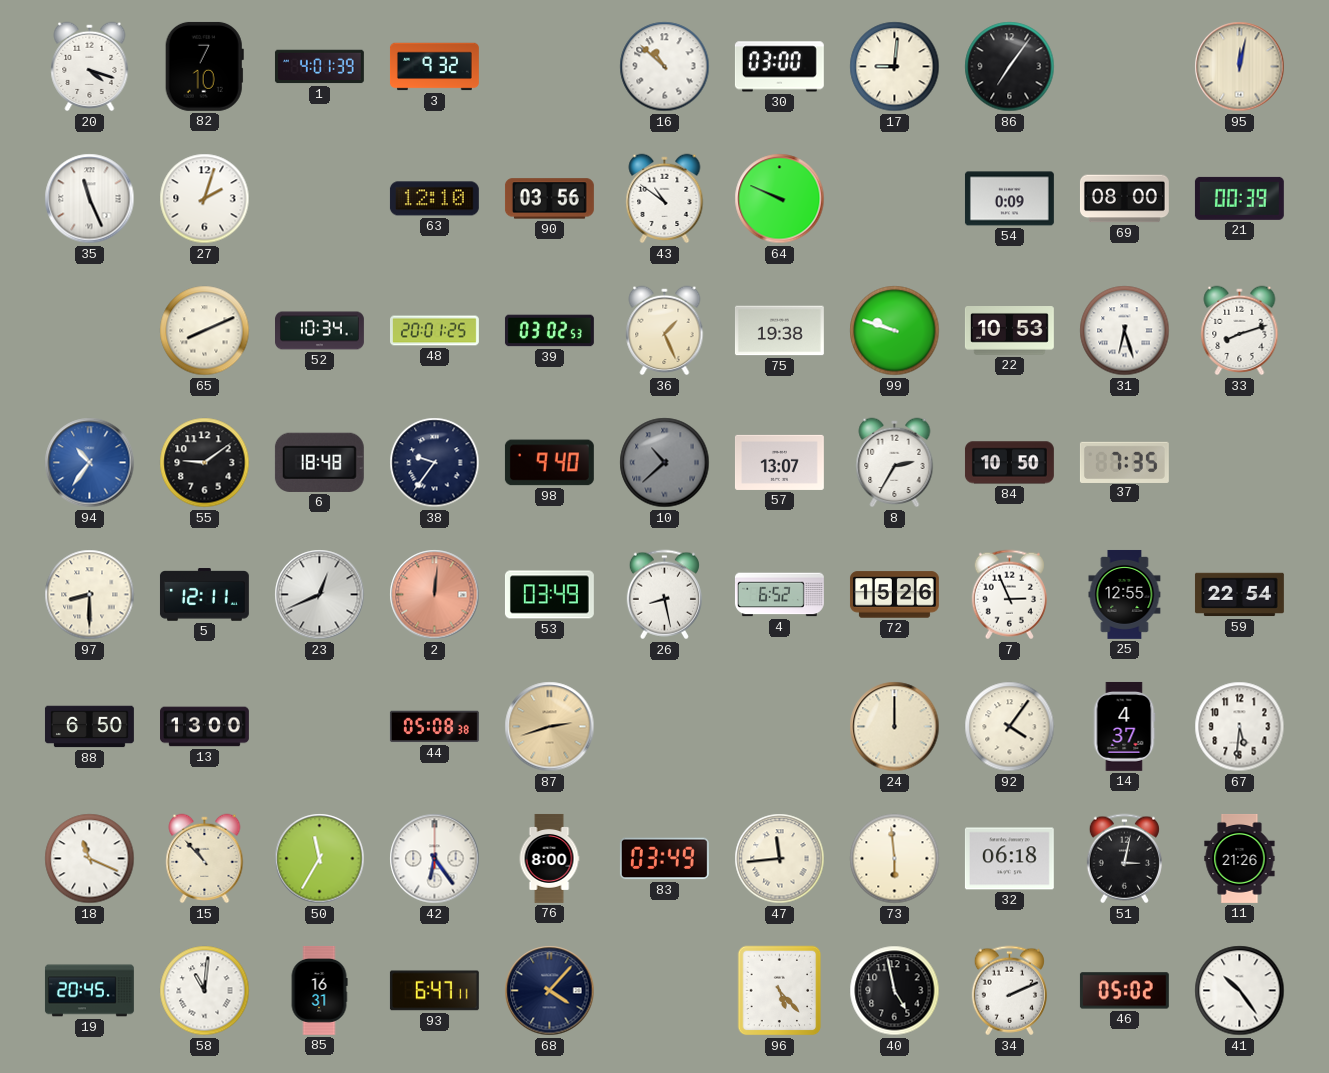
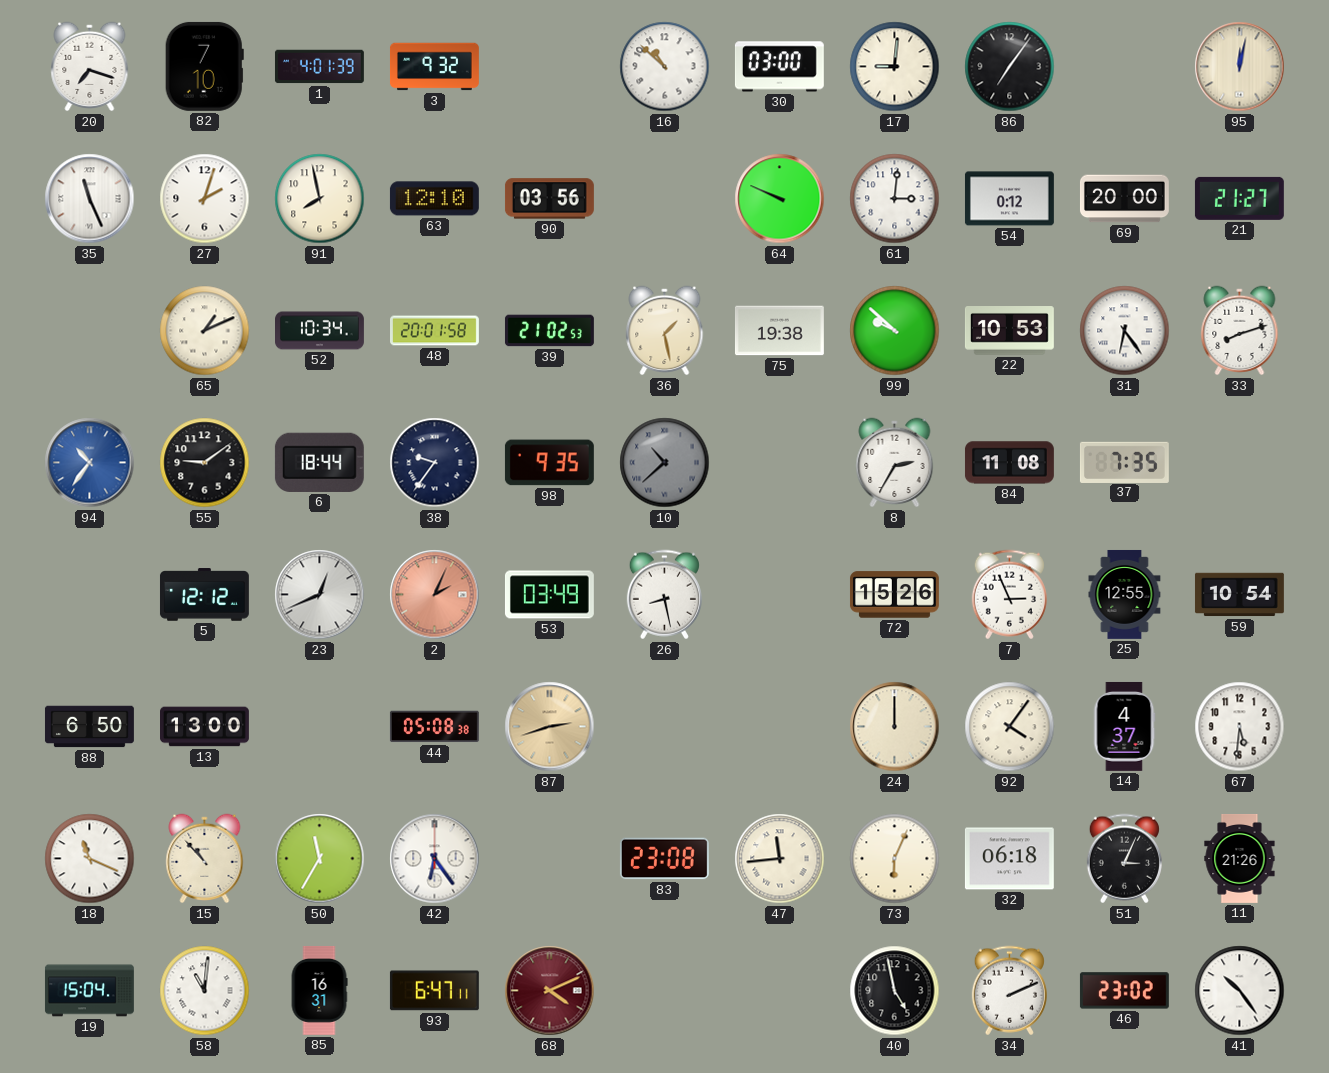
20: 4:18 -> 7:18 (90, 67)
91: none -> 7:58 (320, 199)
43: 10:51 -> none (665, 199)
61: none -> 3:01 (895, 199)
54: 0:09 -> 0:12 (1009, 199)
69: 08:00 -> 20:00 (1124, 199)
21: 00:39 -> 21:27 (1239, 198)
65: 8:11 -> 1:11 (205, 331)
48: 20:01:25 -> 20:01:58 (435, 331)
39: 03:02 -> 21:02 (549, 331)
36: 1:26 -> 1:28 (665, 331)
99: 9:48 -> 9:52 (895, 331)
31: 6:27 -> 6:24 (1125, 331)
6: 18:48 -> 18:44 (319, 462)
98: 9:40 -> 9:35 (549, 463)
57: 13:07 -> none (779, 462)
84: 10:50 -> 11:08 (1009, 463)
97: 8:30 -> none (90, 595)
5: 12:11 -> 12:12 (204, 595)
2: 12:01 -> 2:04 (435, 595)
4: 6:52 -> none (779, 595)
59: 22:54 -> 10:54 (1239, 595)
76: 8:00 -> none (549, 859)
83: 03:49 -> 23:08 (664, 859)
73: 5:59 -> 6:04 (895, 859)
51: 3:02 -> 3:04 (1124, 859)
19: 20:45 -> 15:04 (89, 991)
68: 4:07 -> 4:11 (550, 991)
68 dial: navy -> burgundy (550, 991)
96: 5:23 -> none (780, 991)
46: 05:02 -> 23:02 (1124, 991)
